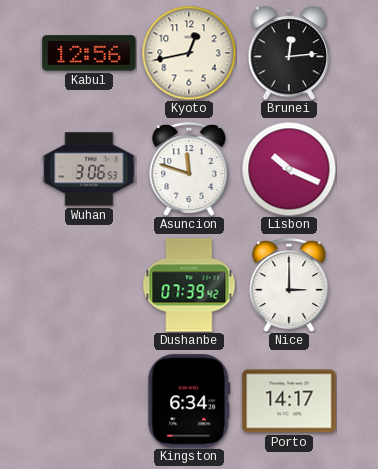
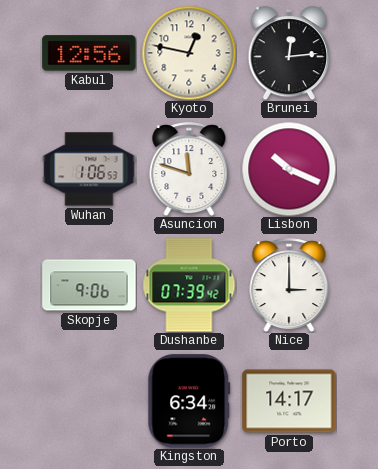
Kyoto: 12:43 -> 12:47 (189, 53)
Wuhan: 3:06 -> 1:06 (89, 169)
Skopje: none -> 9:06 (89, 285)
